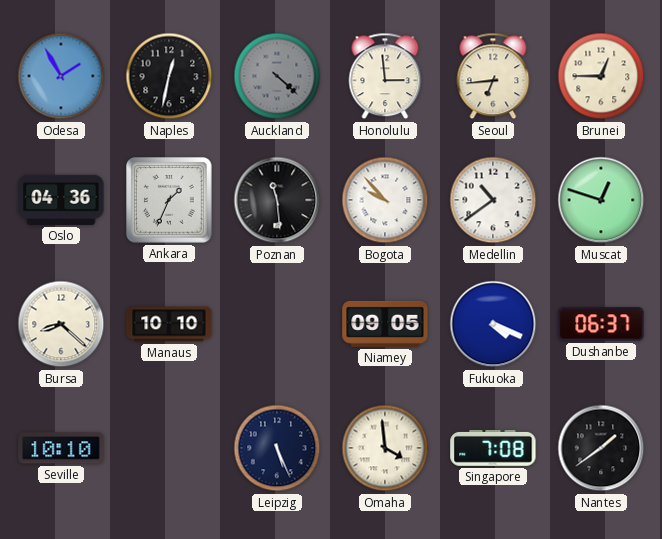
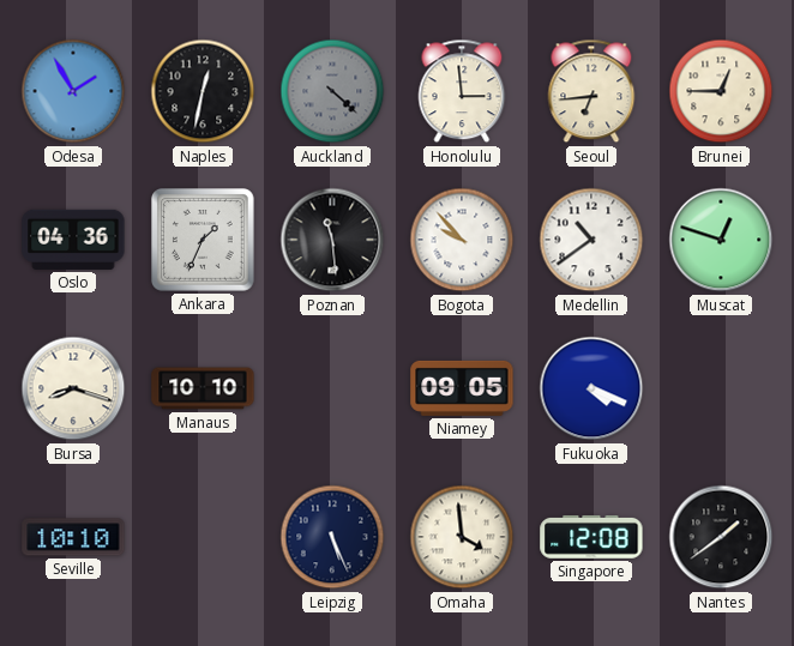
Bursa: 8:22 -> 8:18 (73, 388)
Dushanbe: 06:37 -> none (601, 324)
Singapore: 7:08 -> 12:08 (591, 537)
